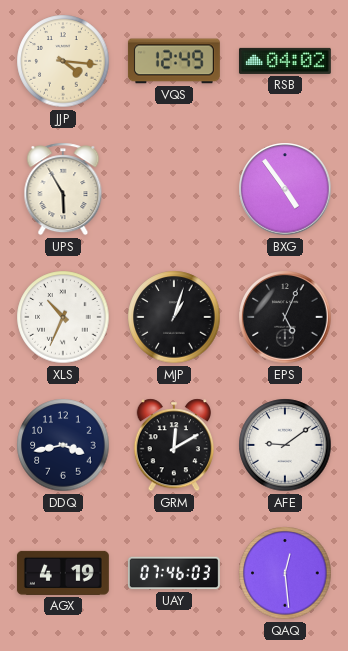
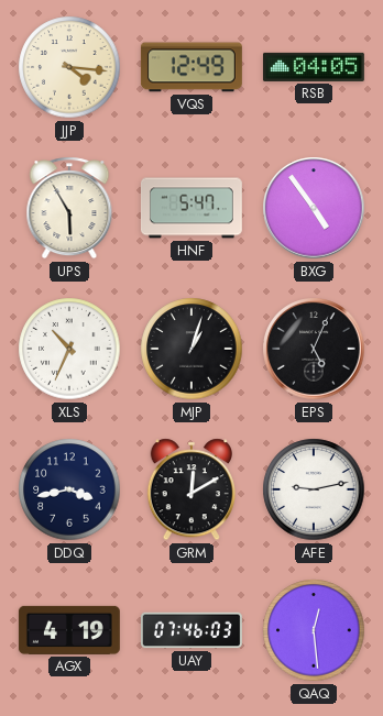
RSB: 04:02 -> 04:05 (314, 67)
HNF: none -> 5:47 (191, 208)
AFE: 9:09 -> 9:13 (314, 489)
